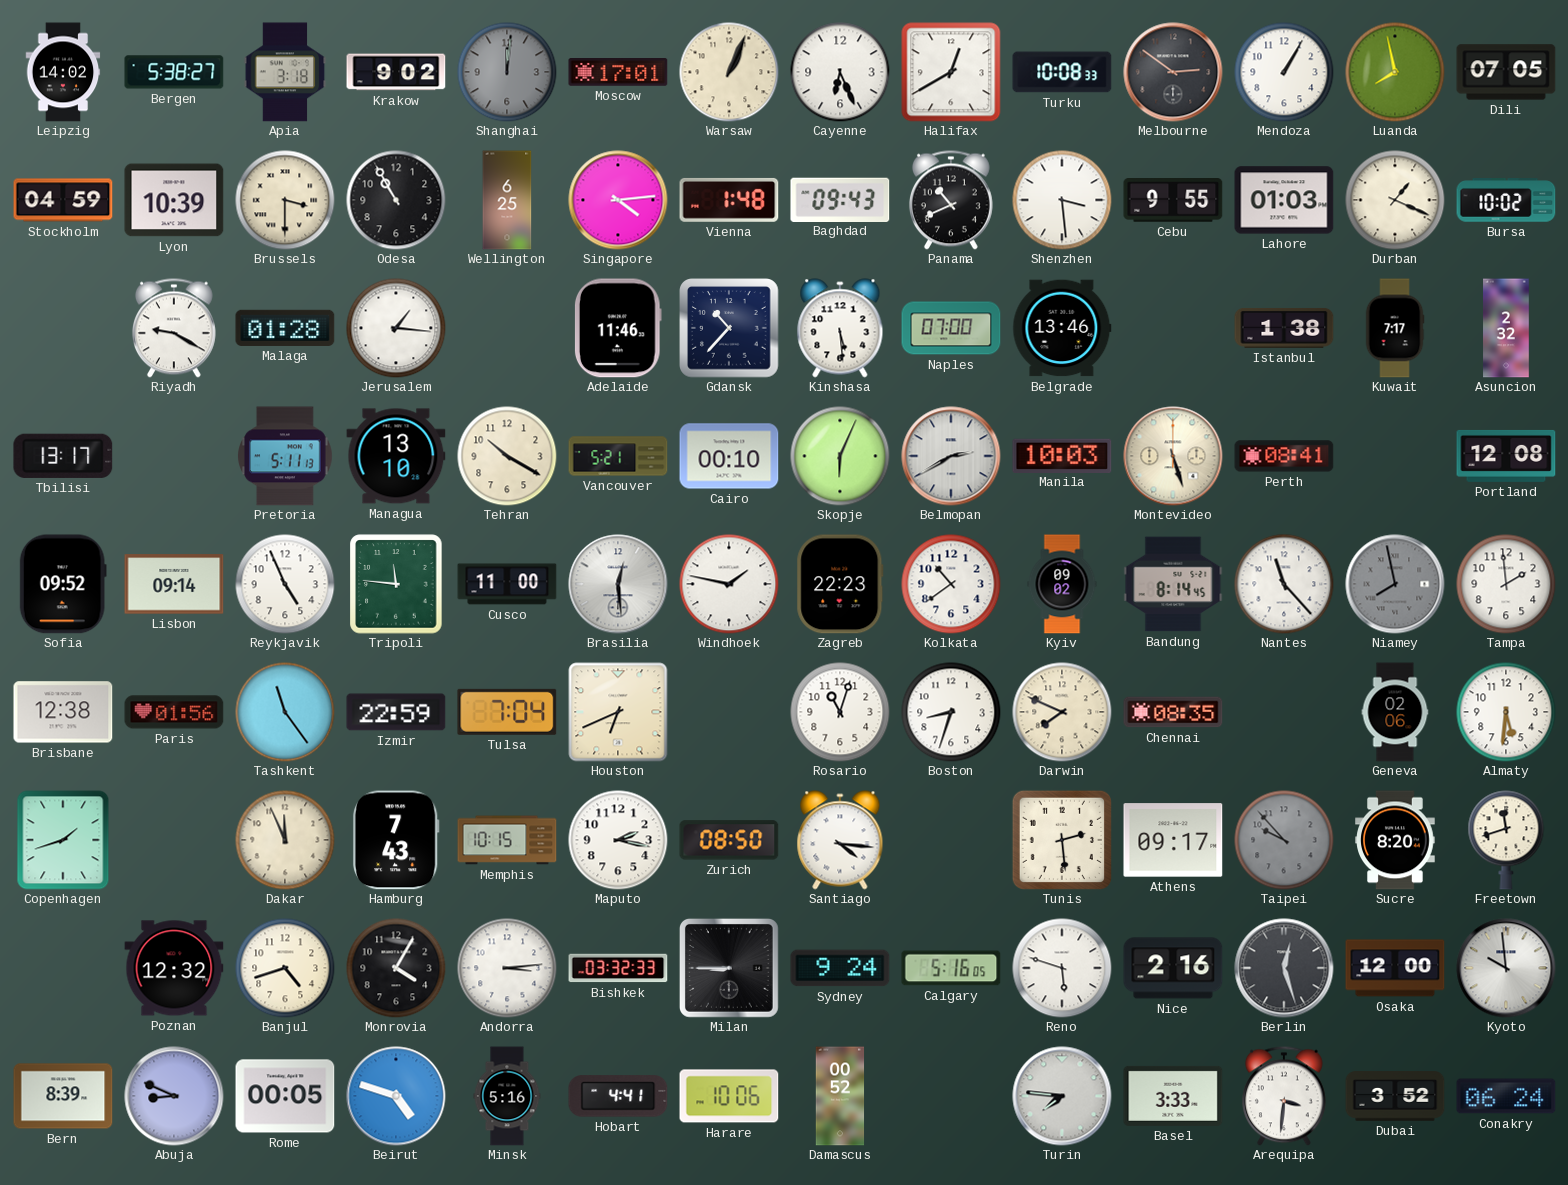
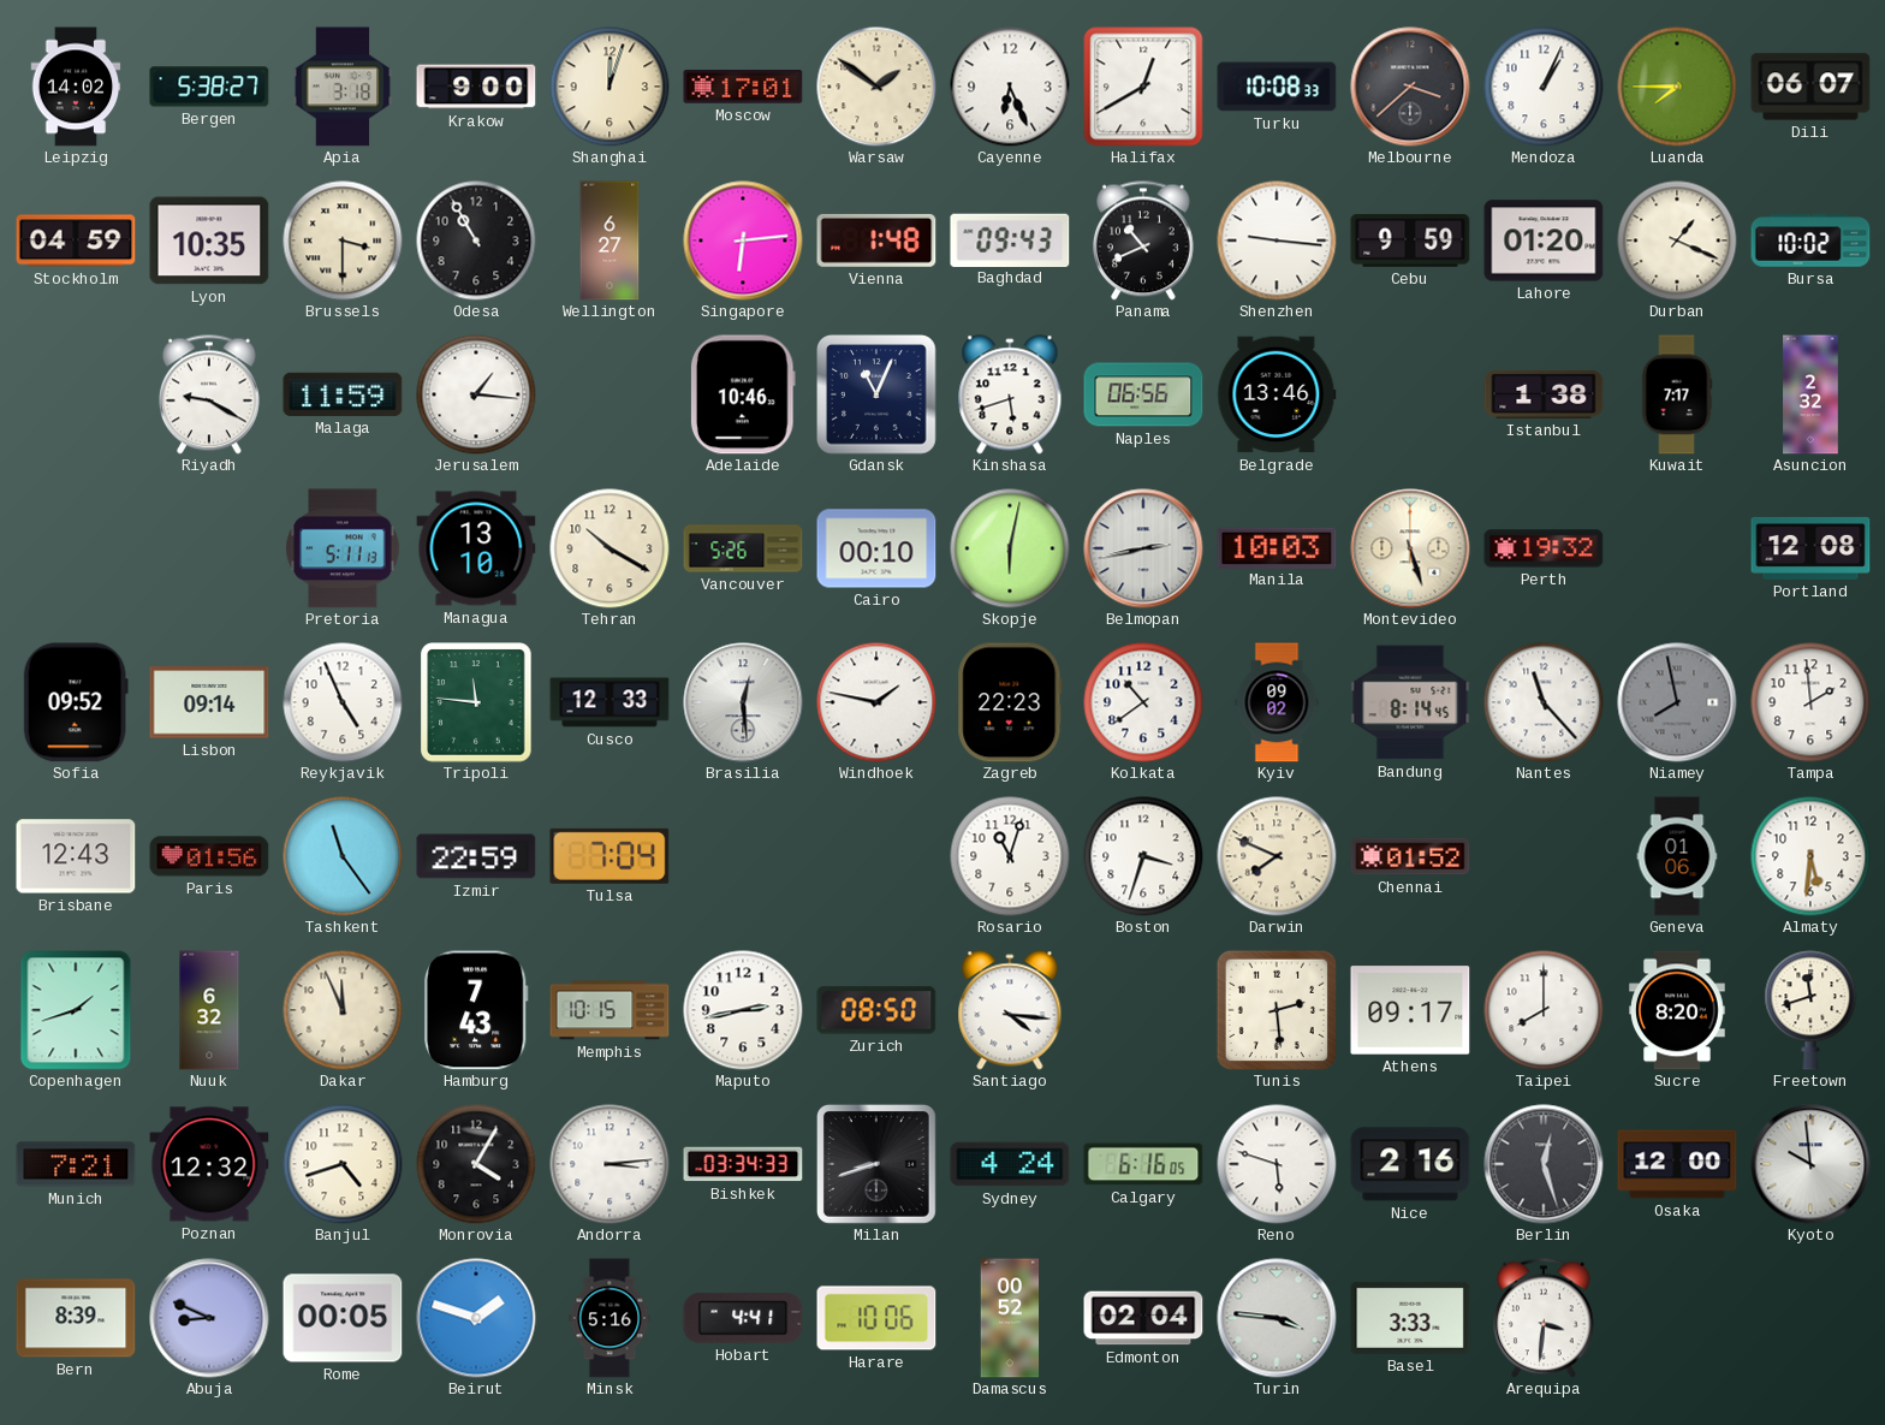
Krakow: 9:02 -> 9:00 (476, 87)
Shanghai: 12:01 -> 12:03 (609, 87)
Shanghai dial: grey -> cream (609, 87)
Warsaw: 1:04 -> 1:51 (876, 87)
Melbourne: 2:51 -> 3:38 (1410, 87)
Mendoza: 1:05 -> 1:04 (1544, 87)
Luanda: 7:58 -> 7:45 (1677, 87)
Dili: 07:05 -> 06:07 (1810, 87)
Lyon: 10:39 -> 10:35 (209, 241)
Wellington: 6:25 -> 6:27 (609, 241)
Singapore: 4:14 -> 6:14 (743, 241)
Shenzhen: 3:29 -> 9:16 (1277, 241)
Cebu: 9:55 -> 9:59 (1410, 241)
Lahore: 01:03 -> 01:20 (1544, 241)
Malaga: 01:28 -> 11:59 (343, 394)
Adelaide: 11:46 -> 10:46 (743, 394)
Gdansk: 10:37 -> 11:04 (876, 394)
Kinshasa: 5:29 -> 5:42 (1010, 394)
Naples: 07:00 -> 06:56 (1143, 394)
Tbilisi: 13:17 -> none (63, 456)
Vancouver: 5:21 -> 5:26 (743, 548)
Skopje: 6:04 -> 6:02 (1010, 548)
Belmopan: 2:40 -> 2:43 (1143, 548)
Perth: 08:41 -> 19:32 (1544, 548)
Cusco: 11:00 -> 12:33 (609, 702)
Brisbane: 12:38 -> 12:43 (76, 856)
Houston: 6:41 -> none (618, 712)
Boston: 8:33 -> 3:33 (1143, 856)
Chennai: 08:35 -> 01:52 (1410, 856)
Geneva: 02:06 -> 01:06 (1677, 856)
Nuuk: none -> 6:32 (209, 1010)
Maputo: 2:17 -> 2:43 (743, 1010)
Taipei: 9:53 -> 8:00 (1544, 1010)
Taipei dial: grey -> white (1544, 1010)
Munich: none -> 7:21 (76, 1164)
Bishkek: 03:32 -> 03:34 (743, 1164)
Milan: 8:45 -> 8:42 (876, 1164)
Sydney: 9:24 -> 4:24 (1010, 1164)
Calgary: 5:16 -> 6:16 (1143, 1164)
Beirut: 4:48 -> 1:48 (476, 1318)
Edmonton: none -> 02:04 (1143, 1318)
Turin: 7:46 -> 3:46 (1277, 1318)
Dubai: 3:52 -> none (1395, 1096)
Conakry: 06:24 -> none (1506, 1096)
